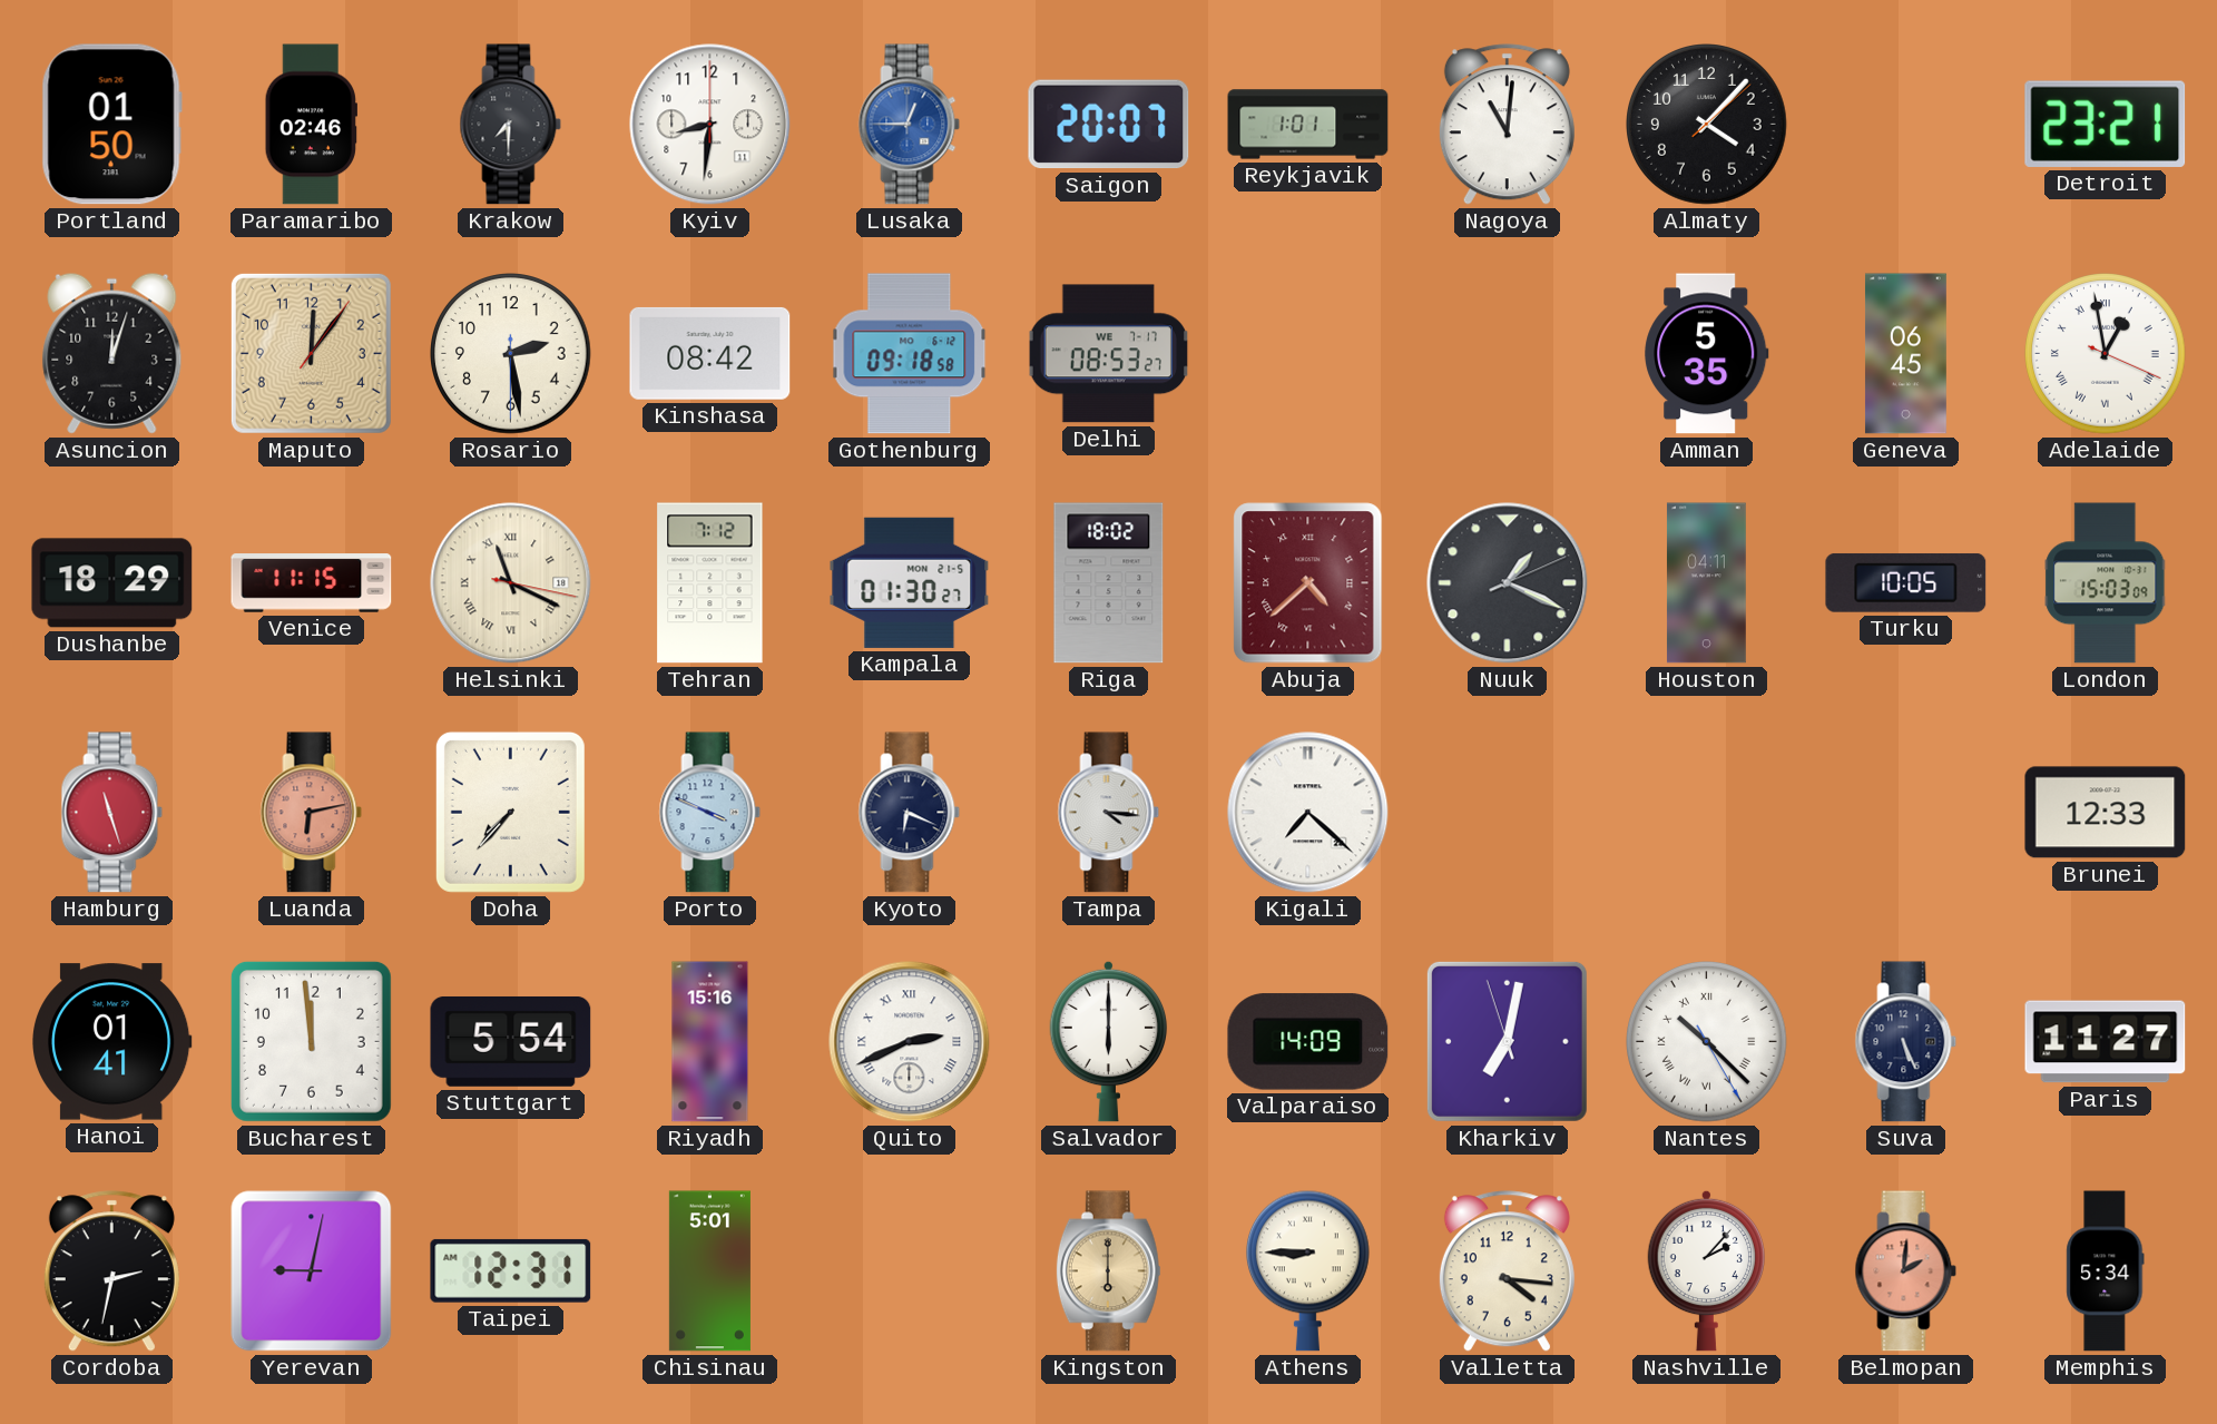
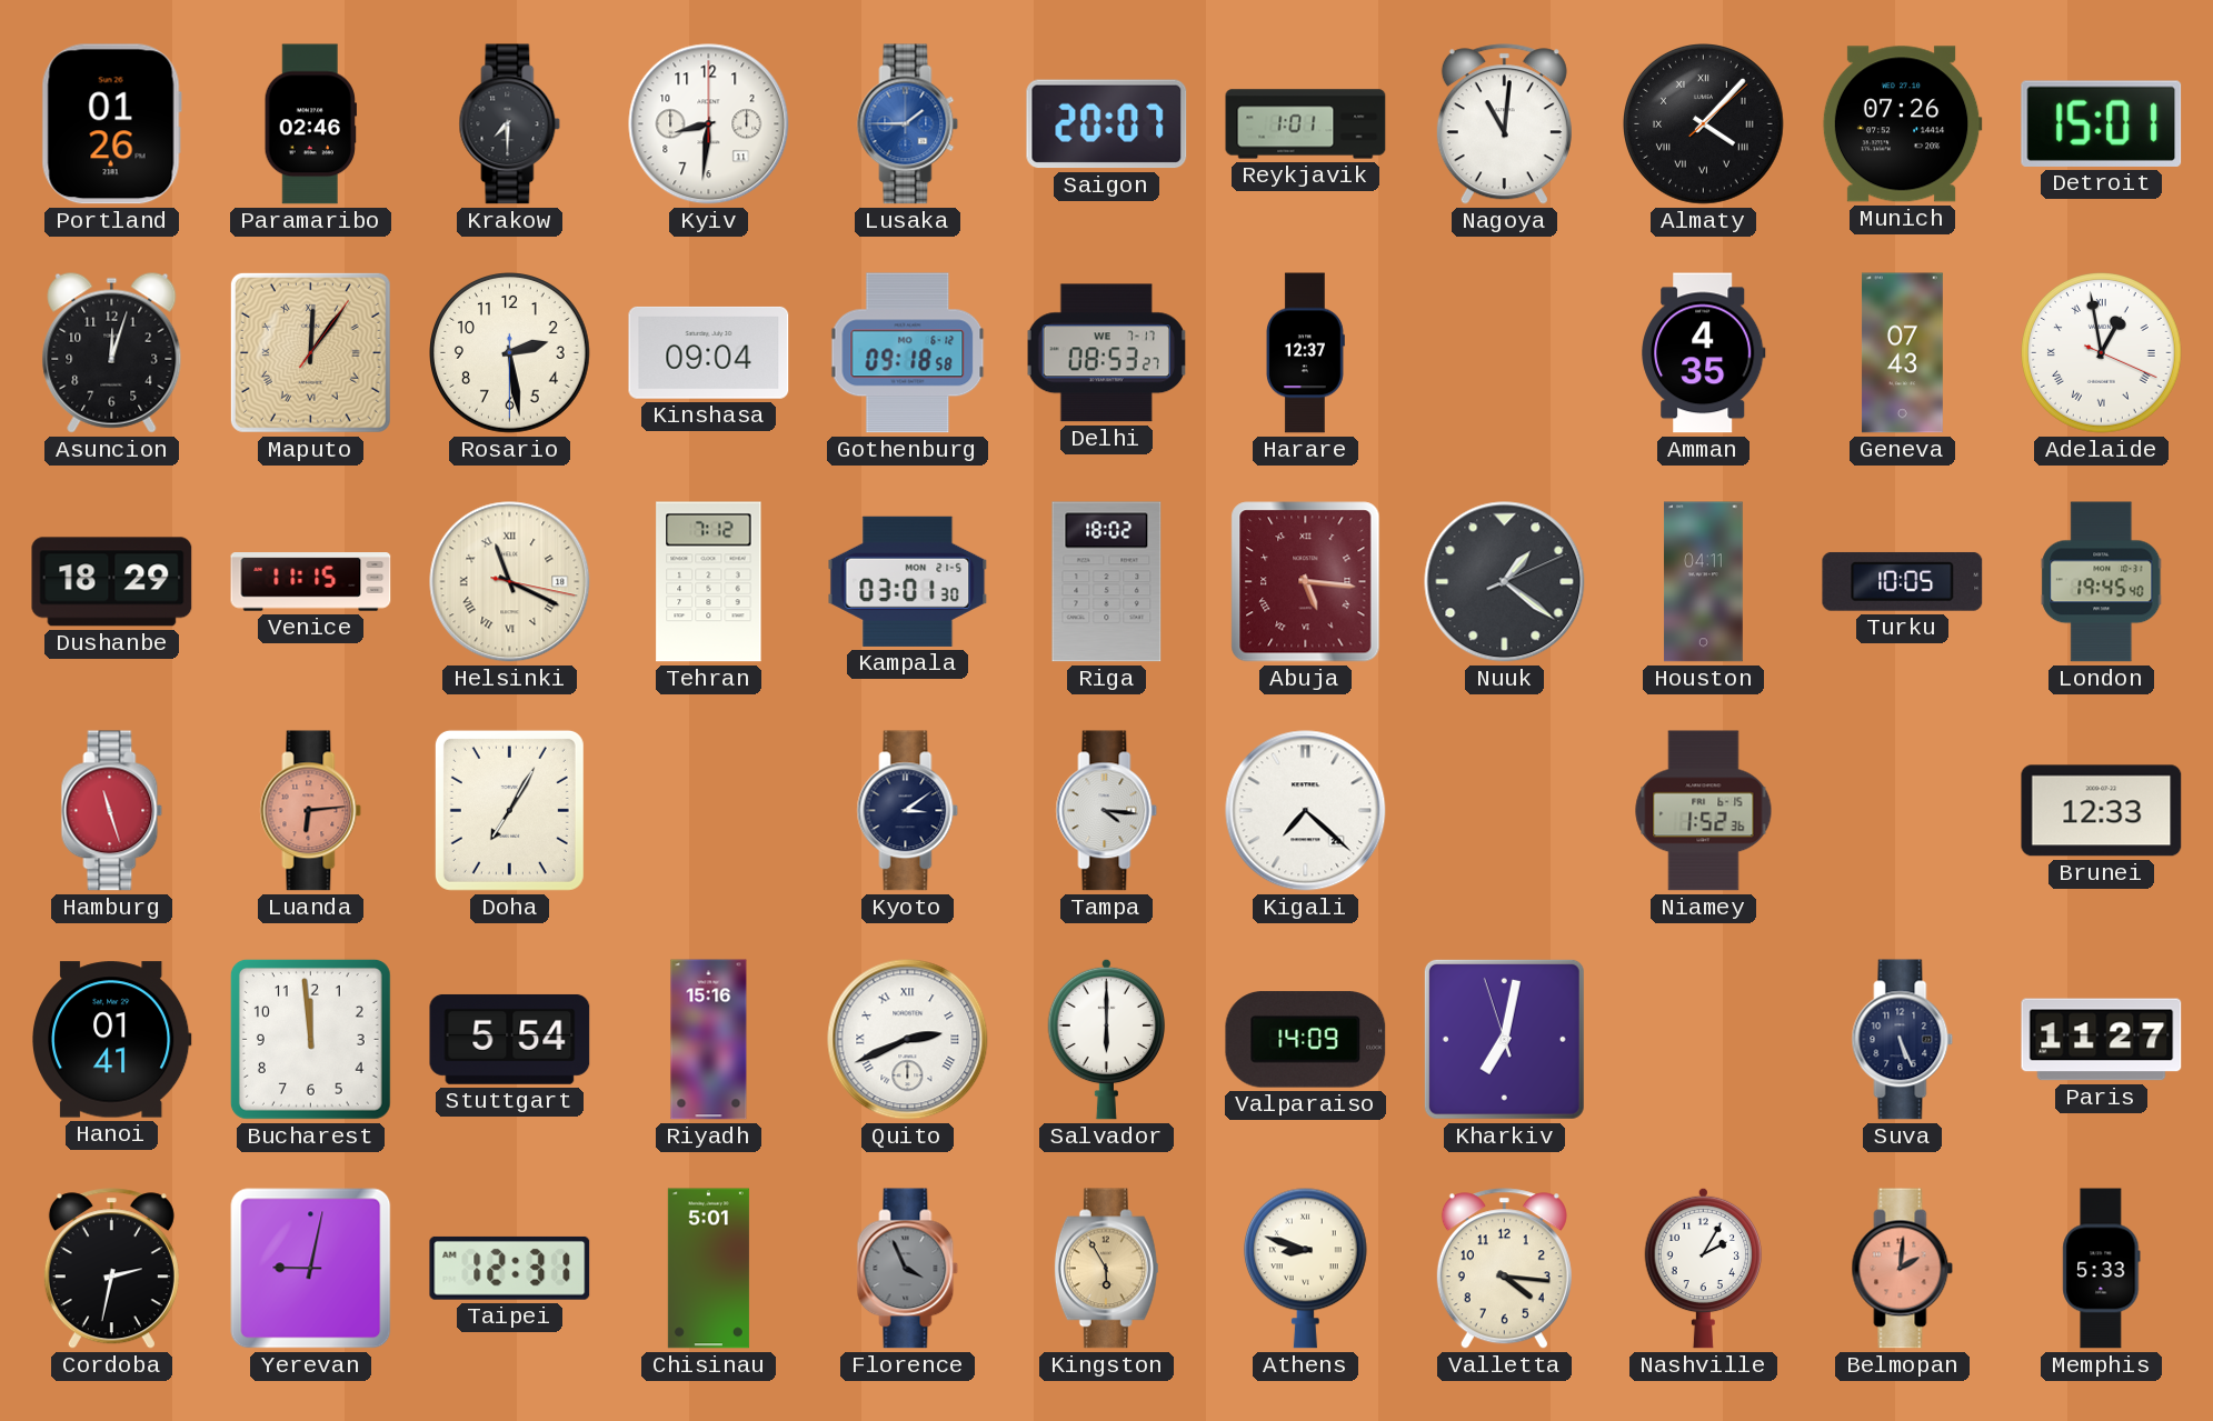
Portland: 01:50 -> 01:26 (111, 124)
Lusaka: 12:45 -> 1:45 (908, 124)
Almaty numerals: Arabic -> Roman (1704, 124)
Munich: none -> 07:26 (1902, 124)
Detroit: 23:21 -> 15:01 (2102, 123)
Maputo numerals: Arabic -> Roman (310, 352)
Kinshasa: 08:42 -> 09:04 (709, 352)
Harare: none -> 12:37 (1305, 353)
Amman: 5:35 -> 4:35 (1704, 353)
Geneva: 06:45 -> 07:43 (1902, 353)
Kampala: 01:30 -> 03:01 (908, 581)
Abuja: 4:38 -> 5:16 (1306, 582)
Nuuk: 1:19 -> 1:21 (1505, 582)
London: 15:03 -> 19:45 (2102, 582)
Luanda: 6:13 -> 6:14 (311, 811)
Doha: 7:37 -> 7:05 (509, 810)
Porto: 3:49 -> none (710, 813)
Kyoto: 6:19 -> 3:09 (908, 811)
Niamey: none -> 1:52 (1704, 811)
Nantes: 10:22 -> none (1707, 1042)
Florence: none -> 3:56 (908, 1269)
Kingston: 6:00 -> 5:55 (1106, 1269)
Athens: 8:45 -> 8:48 (1305, 1268)
Nashville: 2:07 -> 2:05 (1704, 1268)
Memphis: 5:34 -> 5:33 (2102, 1269)
